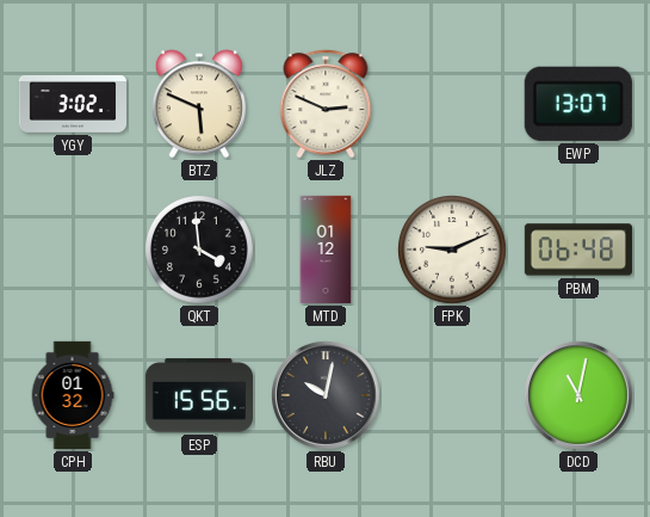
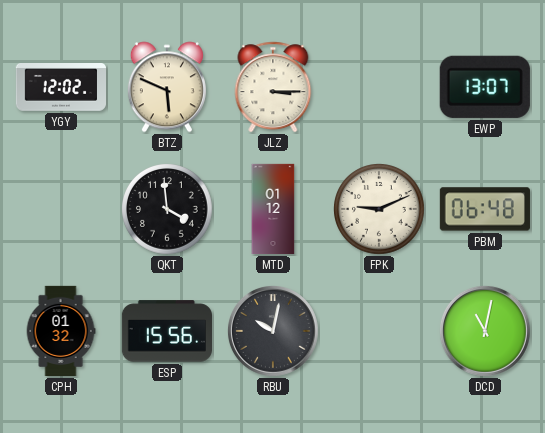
YGY: 3:02 -> 12:02 (60, 88)
JLZ: 2:49 -> 3:15 (273, 87)
